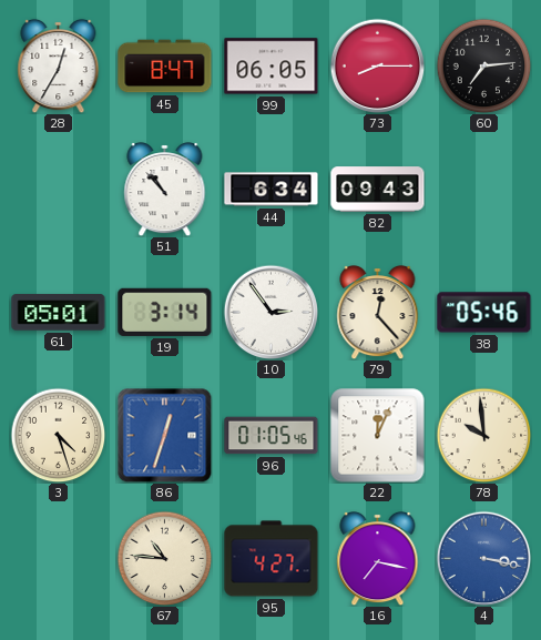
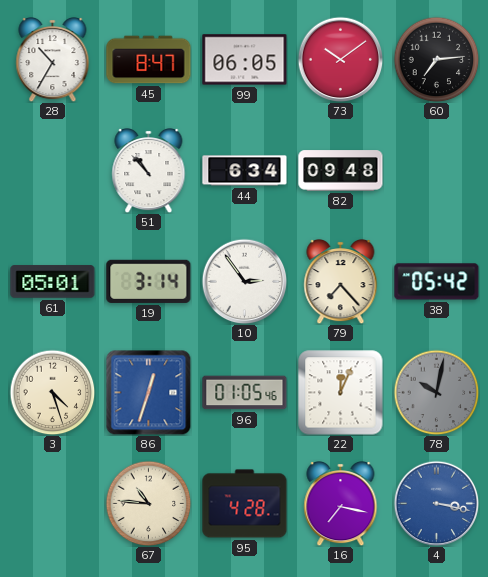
28: 12:35 -> 10:35 (53, 59)
73: 8:15 -> 10:09 (340, 59)
82: 09:43 -> 09:48 (341, 171)
79: 12:23 -> 7:23 (341, 281)
38: 05:46 -> 05:42 (437, 282)
78: 9:59 -> 10:02 (436, 392)
78 dial: cream -> grey (436, 392)
95: 4:27 -> 4:28 (245, 504)
